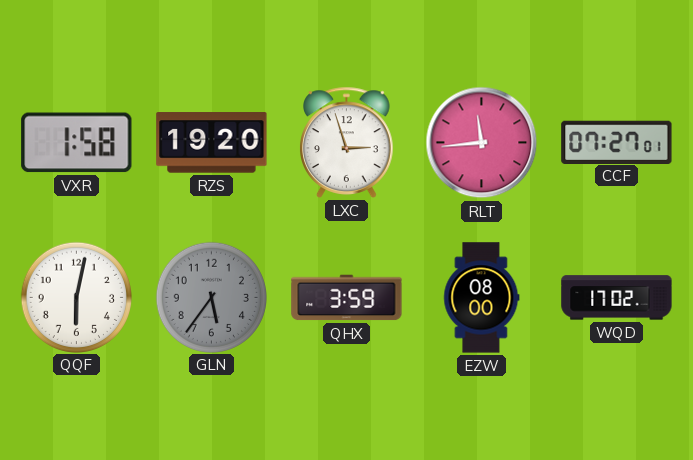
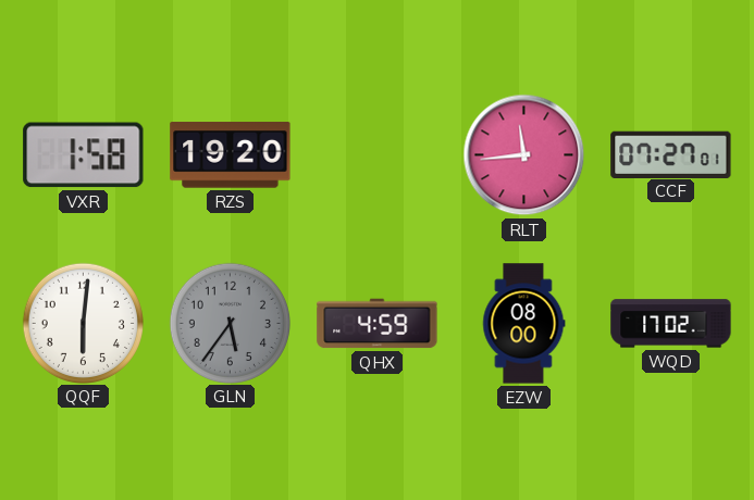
LXC: 2:57 -> none (347, 142)
QQF: 6:02 -> 6:01 (83, 323)
QHX: 3:59 -> 4:59 (378, 324)
